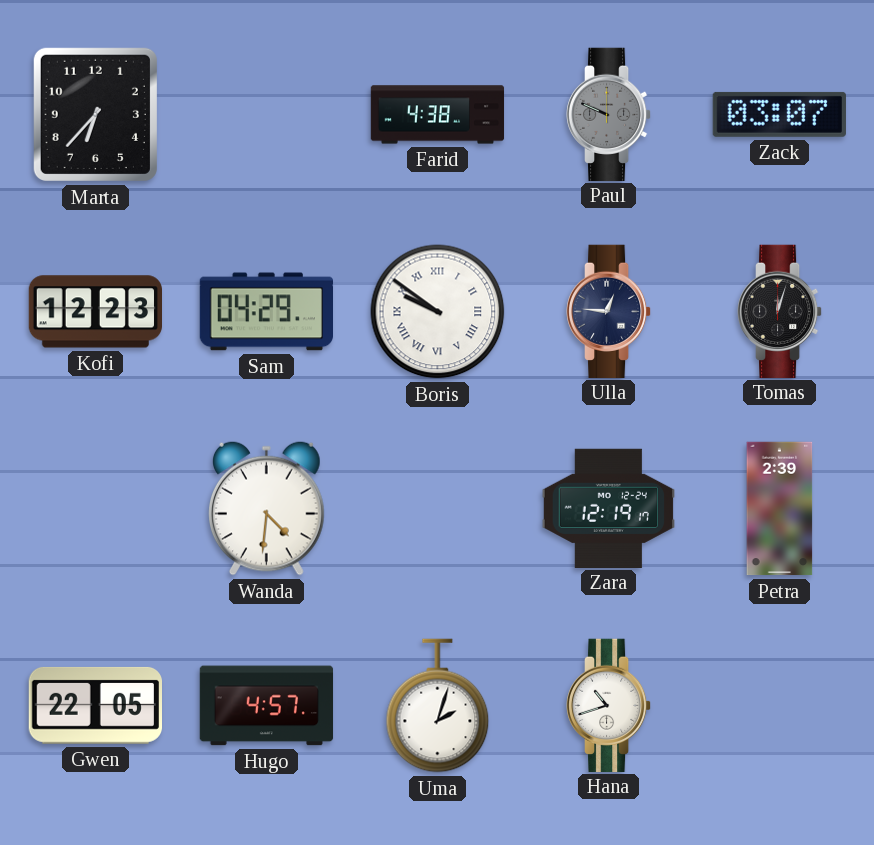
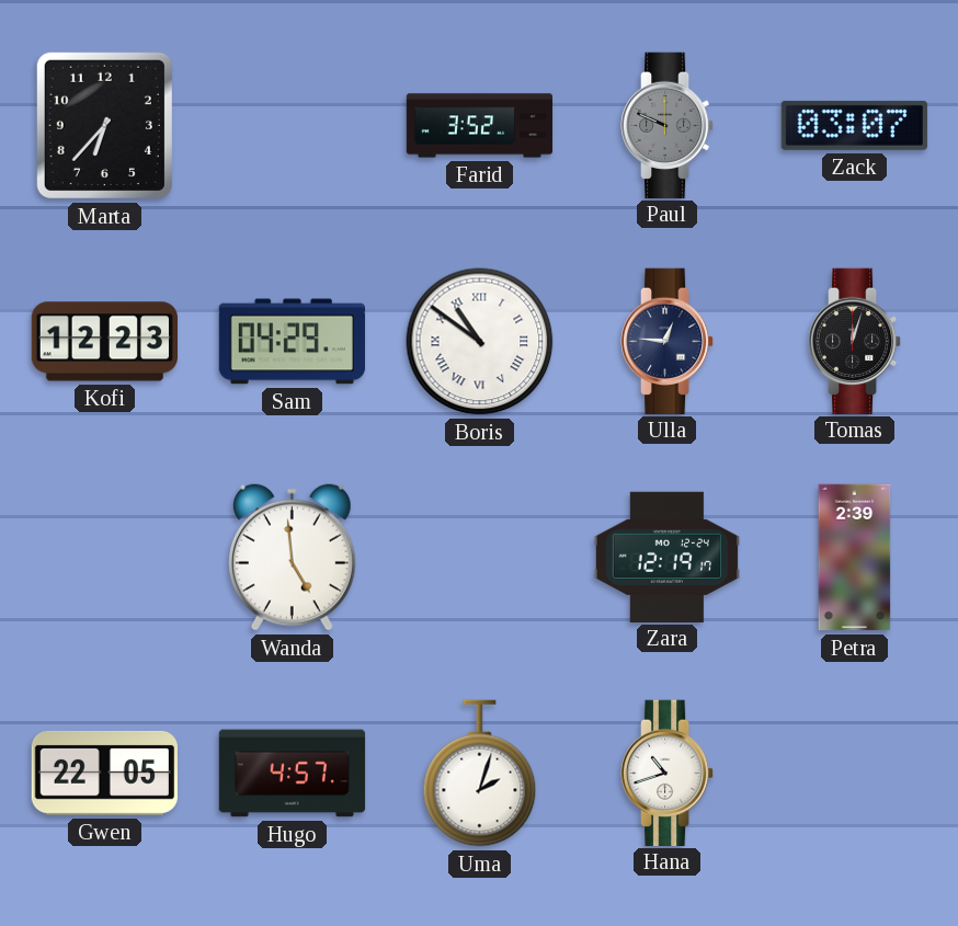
Farid: 4:38 -> 3:52 (480, 126)
Boris: 9:51 -> 10:51 (480, 342)
Wanda: 4:31 -> 4:59 (293, 557)
